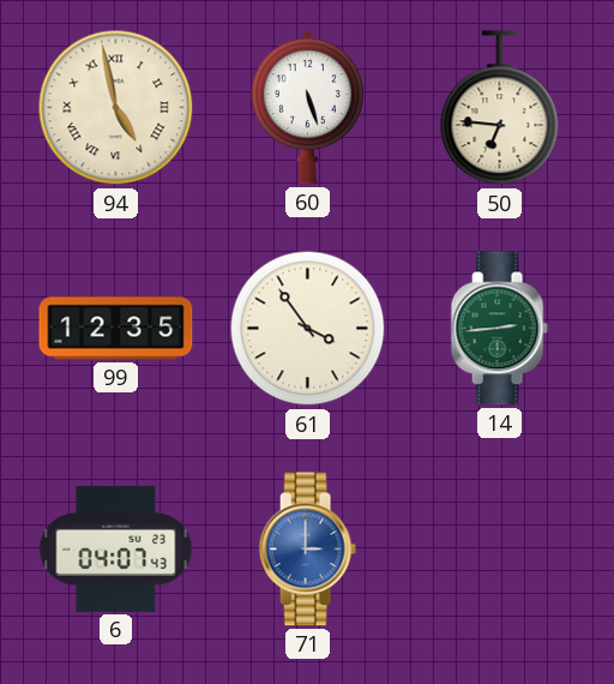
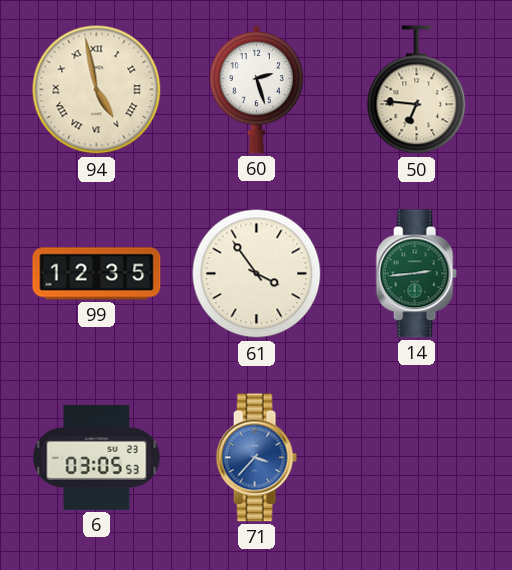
60: 5:27 -> 2:27 (256, 90)
6: 04:07 -> 03:05 (97, 457)
71: 3:00 -> 3:37 (256, 458)
